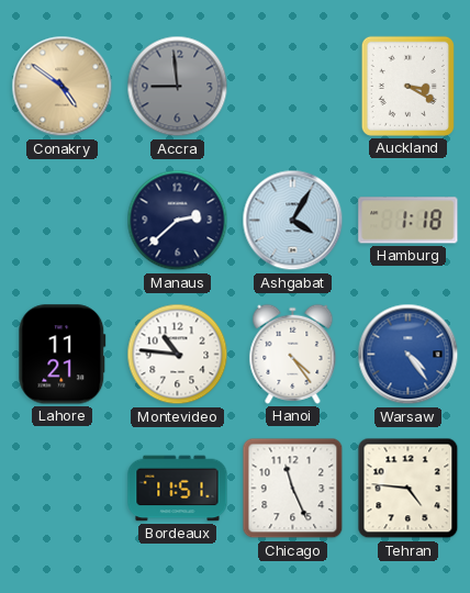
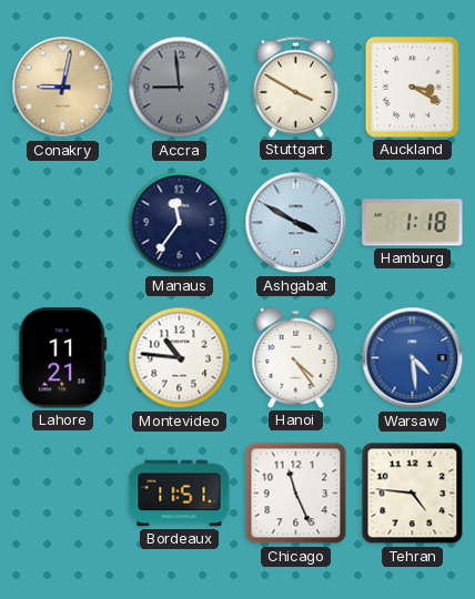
Conakry: 4:51 -> 9:02 (63, 88)
Stuttgart: none -> 3:50 (295, 87)
Manaus: 2:38 -> 11:36 (180, 223)
Ashgabat: 4:05 -> 3:50 (296, 223)
Warsaw: 4:24 -> 4:29 (413, 358)
